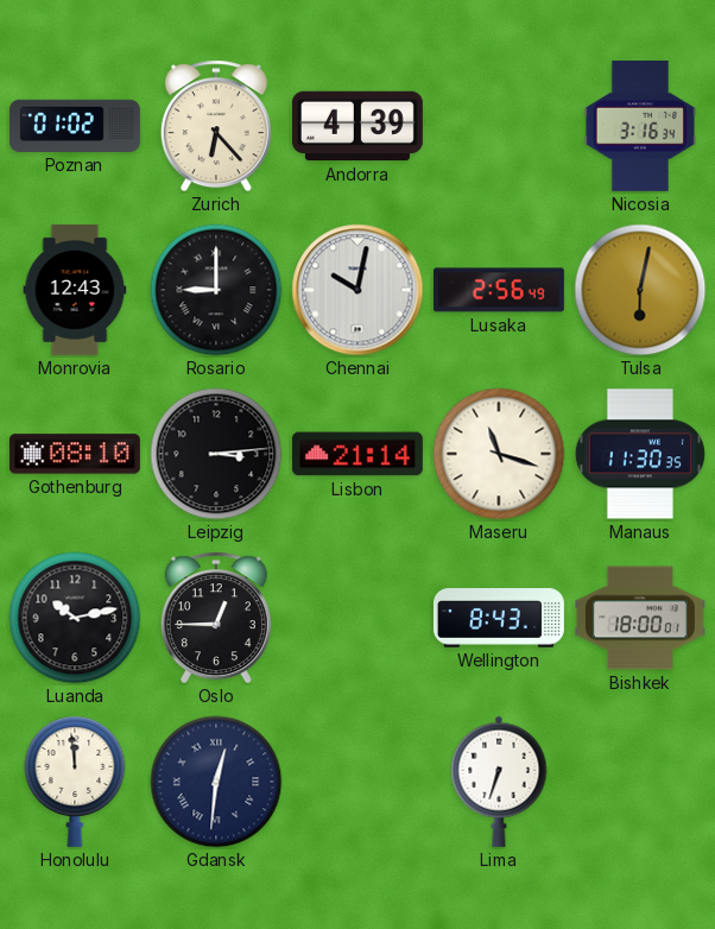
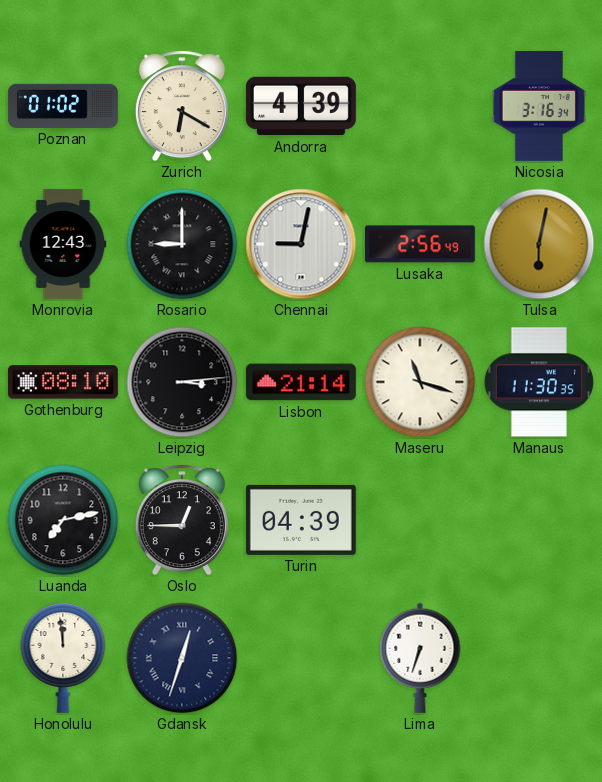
Zurich: 6:23 -> 6:20 (182, 106)
Chennai: 10:02 -> 9:02 (301, 244)
Luanda: 10:13 -> 7:13 (63, 520)
Turin: none -> 04:39 (301, 520)
Wellington: 8:43 -> none (499, 618)
Bishkek: 18:00 -> none (640, 618)
Gdansk: 12:31 -> 12:33 (182, 658)
